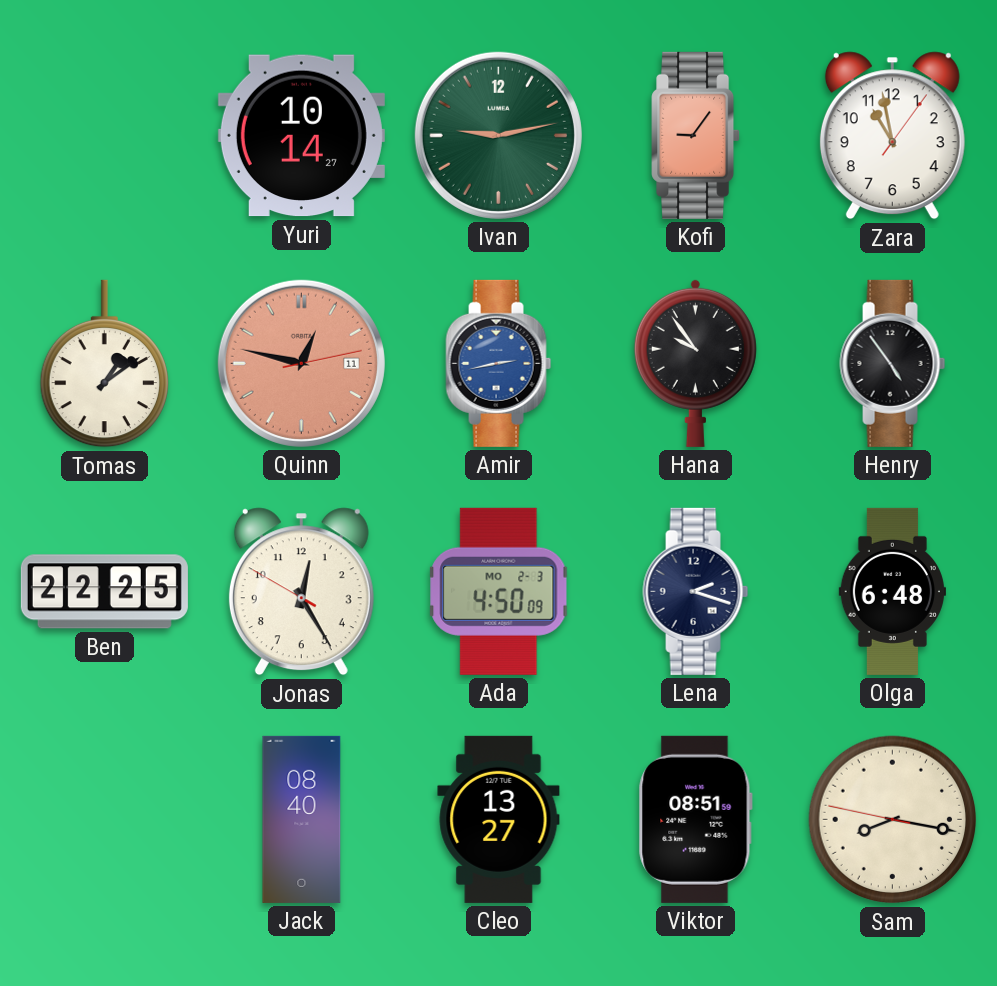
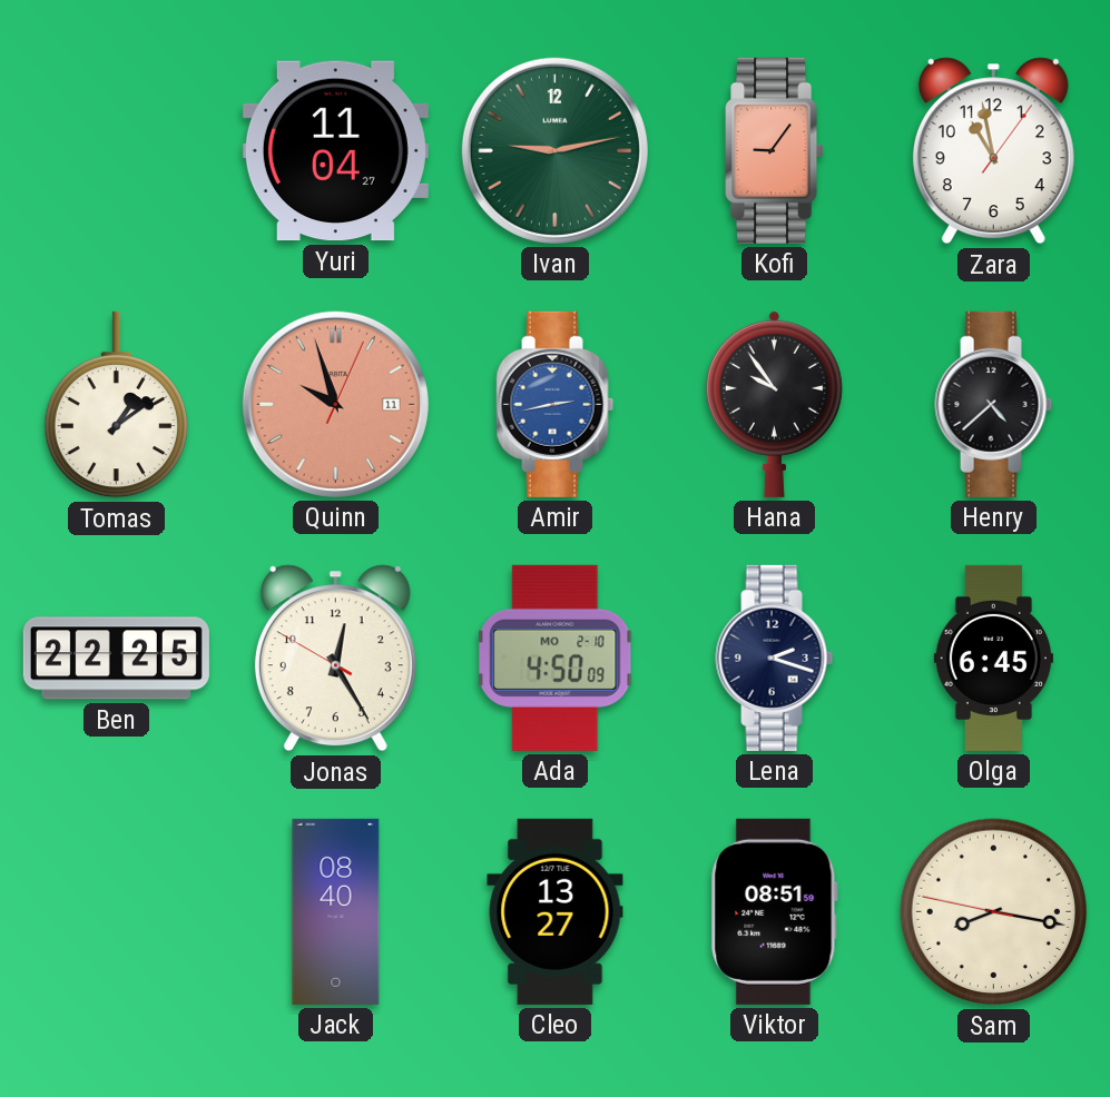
Yuri: 10:14 -> 11:04 (335, 151)
Quinn: 12:47 -> 9:57 (335, 404)
Henry: 4:54 -> 4:38 (994, 404)
Ada date: MO 2-3 -> MO 2-10 (556, 658)
Olga: 6:48 -> 6:45 (993, 658)
